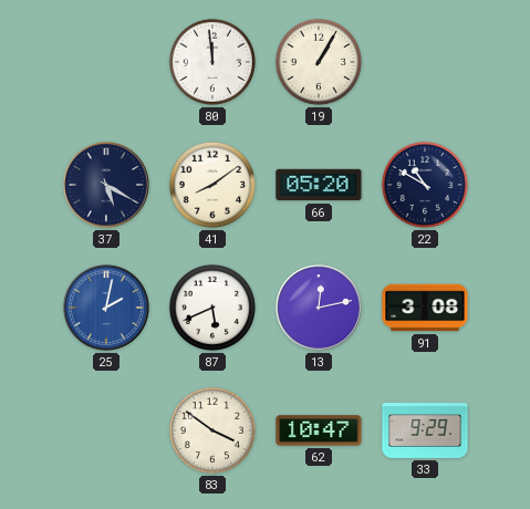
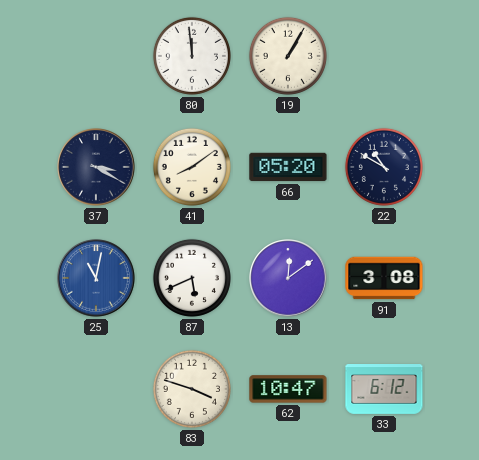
37: 5:20 -> 3:20 (96, 167)
25: 2:02 -> 11:02 (96, 278)
13: 12:13 -> 12:09 (288, 278)
83: 3:51 -> 3:48 (192, 389)
33: 9:29 -> 6:12 (384, 390)
